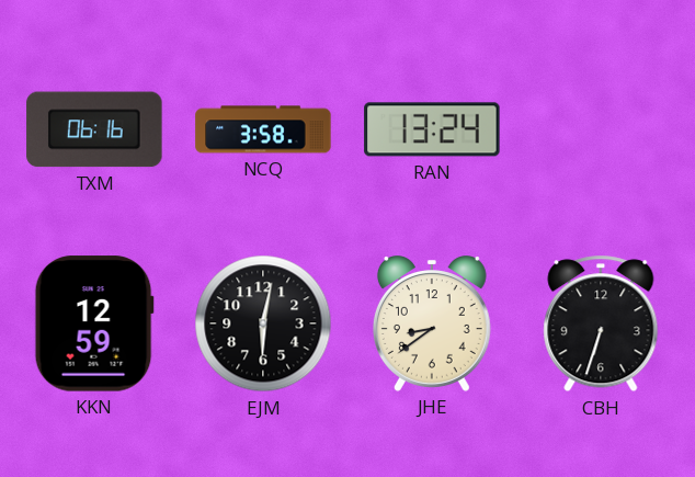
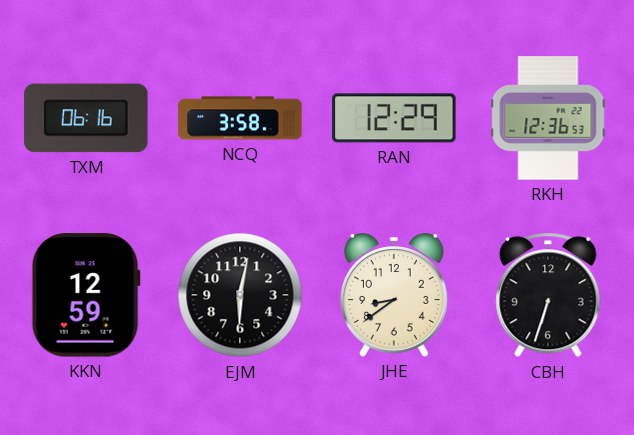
RAN: 13:24 -> 12:29 (394, 118)
RKH: none -> 12:36 (548, 118)
